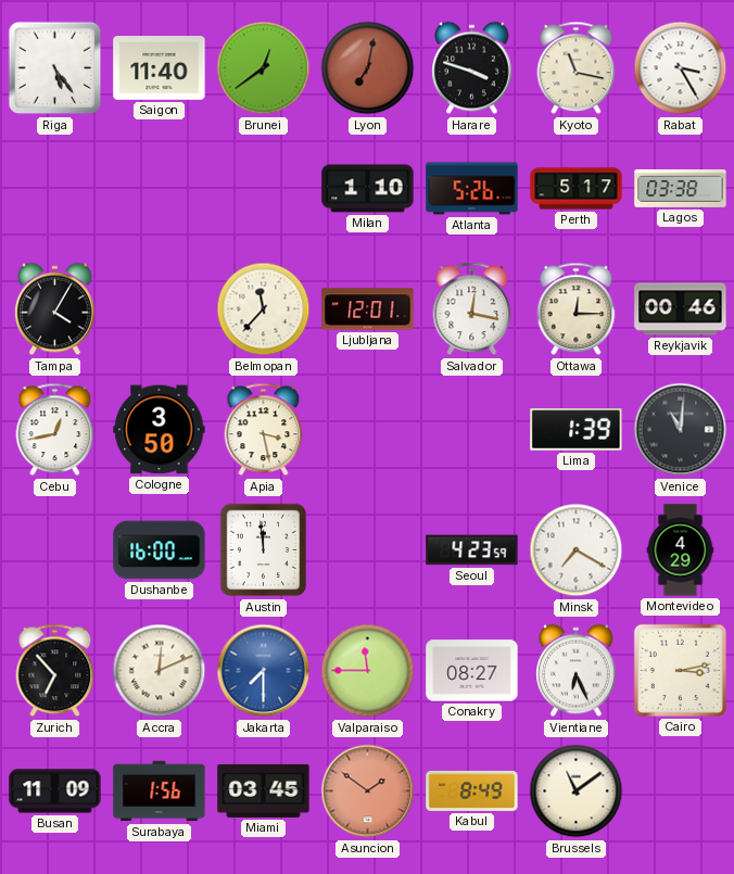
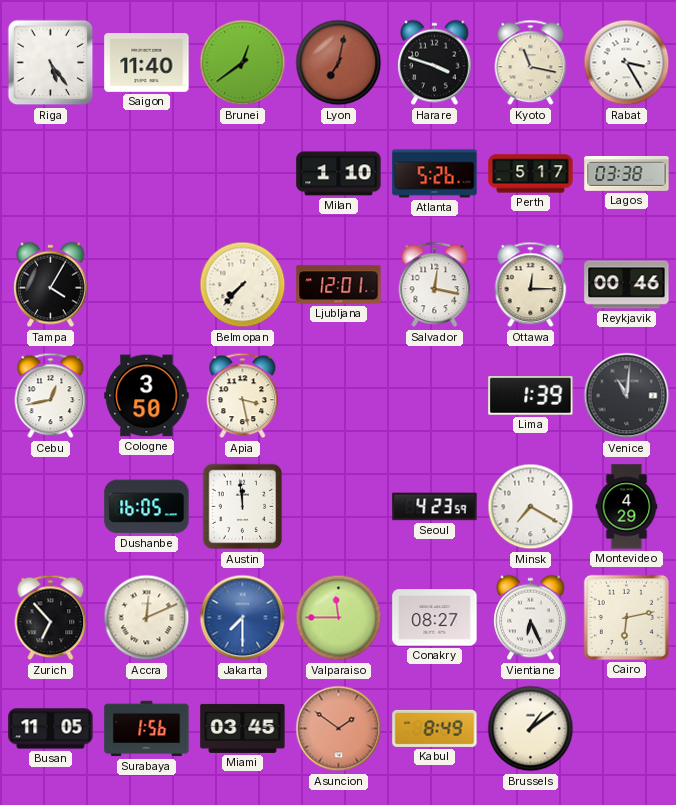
Belmopan: 11:37 -> 7:37 (243, 285)
Dushanbe: 16:00 -> 16:05 (147, 507)
Cairo: 3:13 -> 6:13 (626, 617)
Busan: 11:09 -> 11:05 (51, 729)
Brussels: 11:09 -> 1:09 (531, 729)
